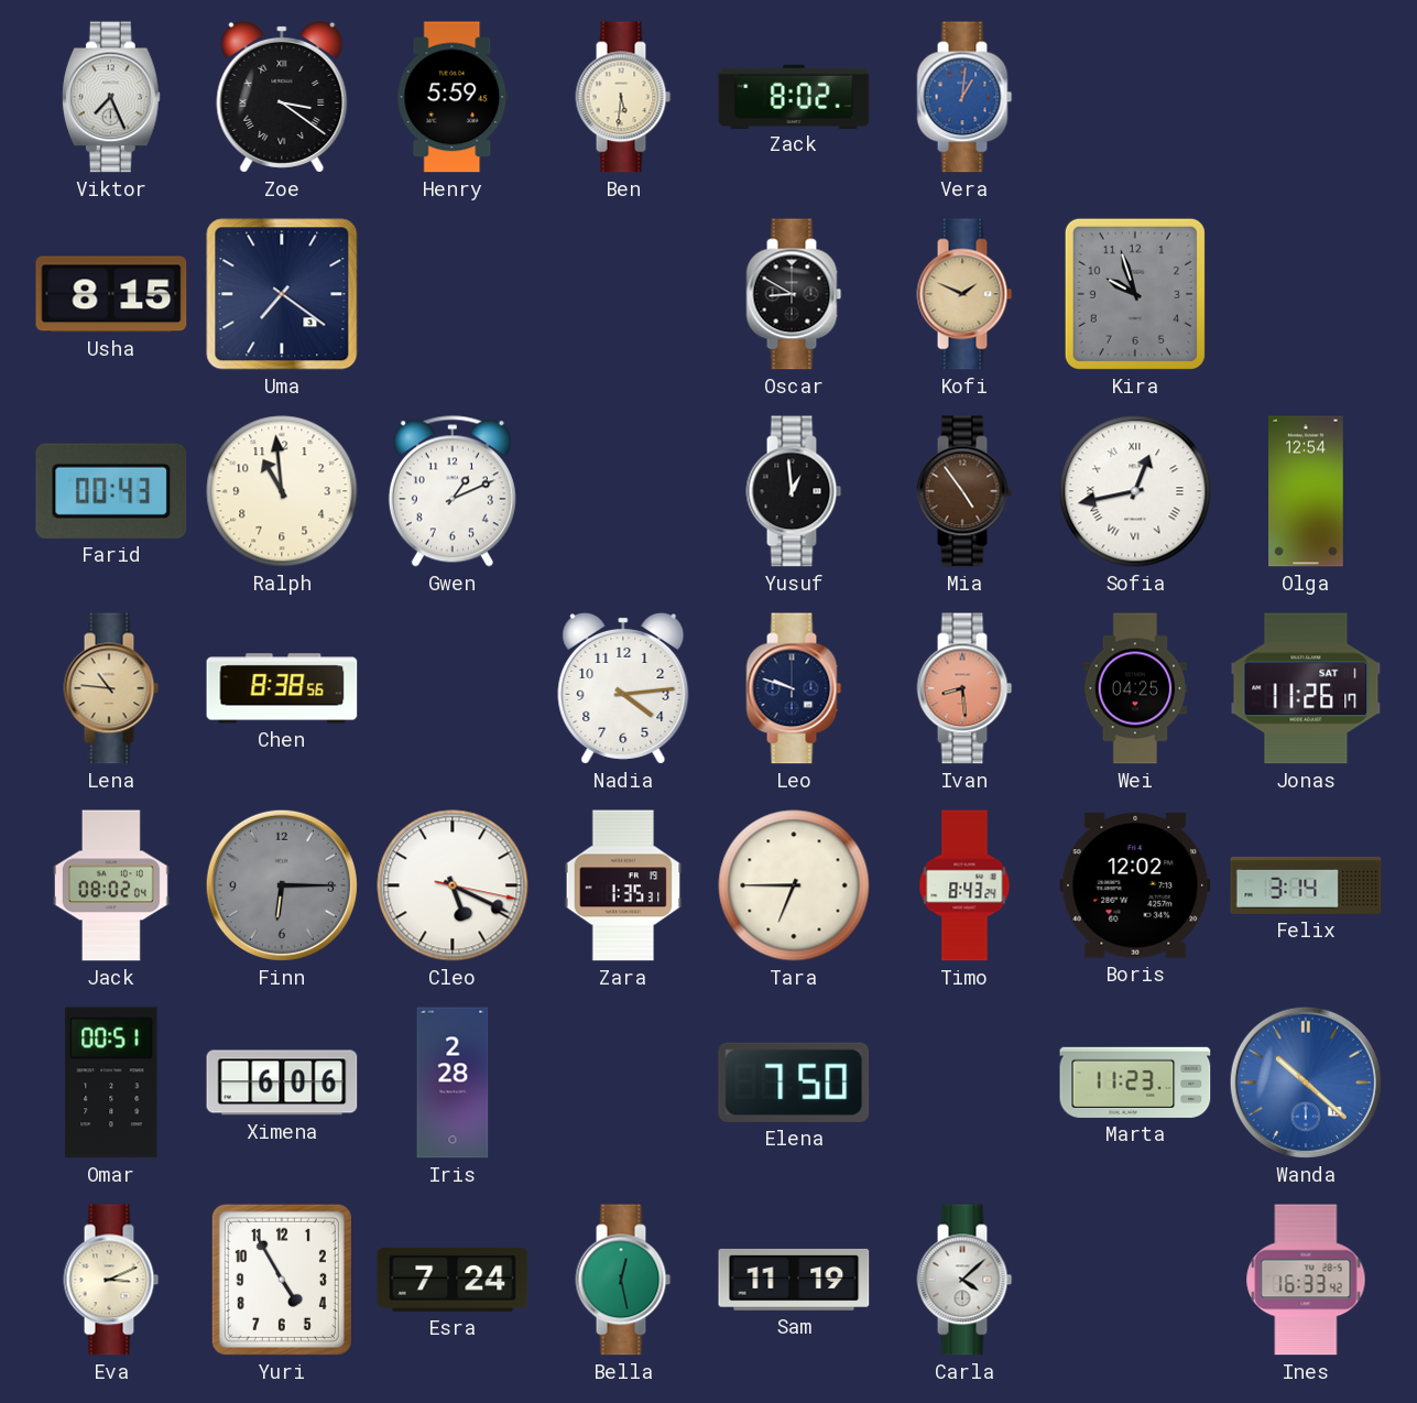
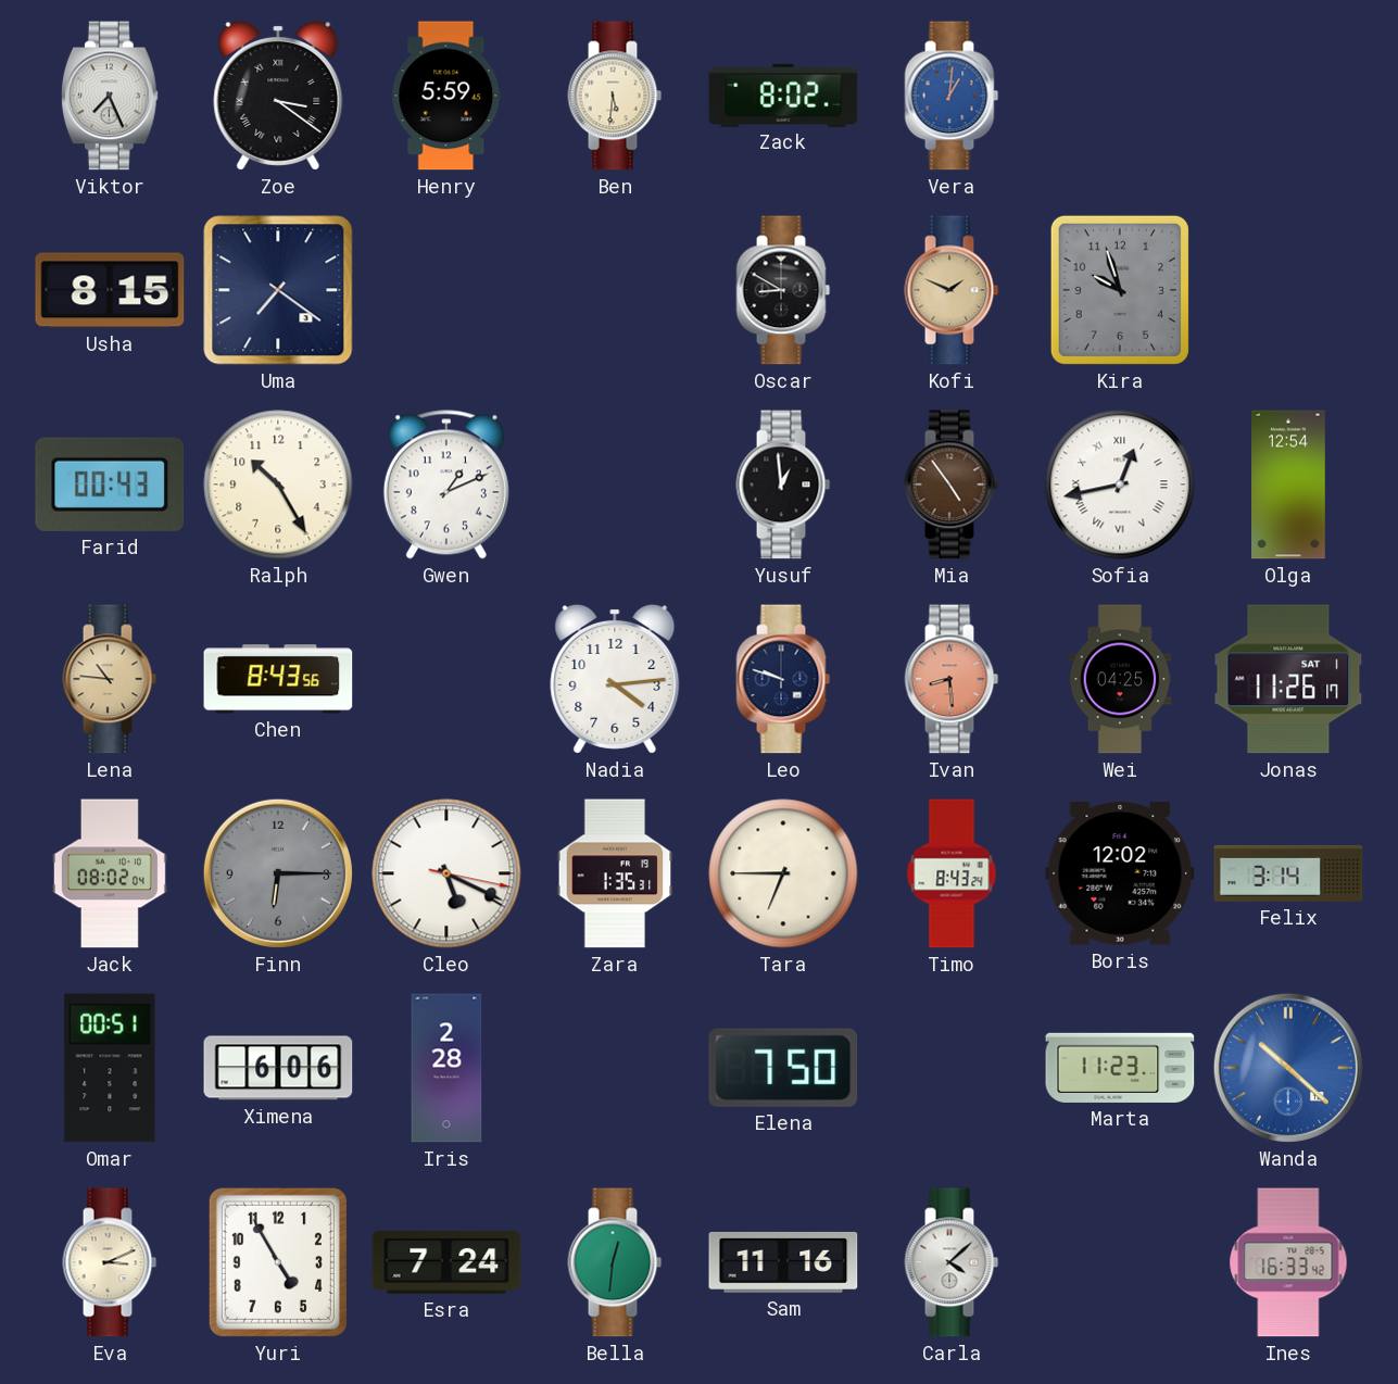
Ralph: 10:59 -> 10:25 (278, 485)
Chen: 8:38 -> 8:43 (278, 679)
Bella: 12:28 -> 12:31 (615, 1262)
Sam: 11:19 -> 11:16 (783, 1262)
